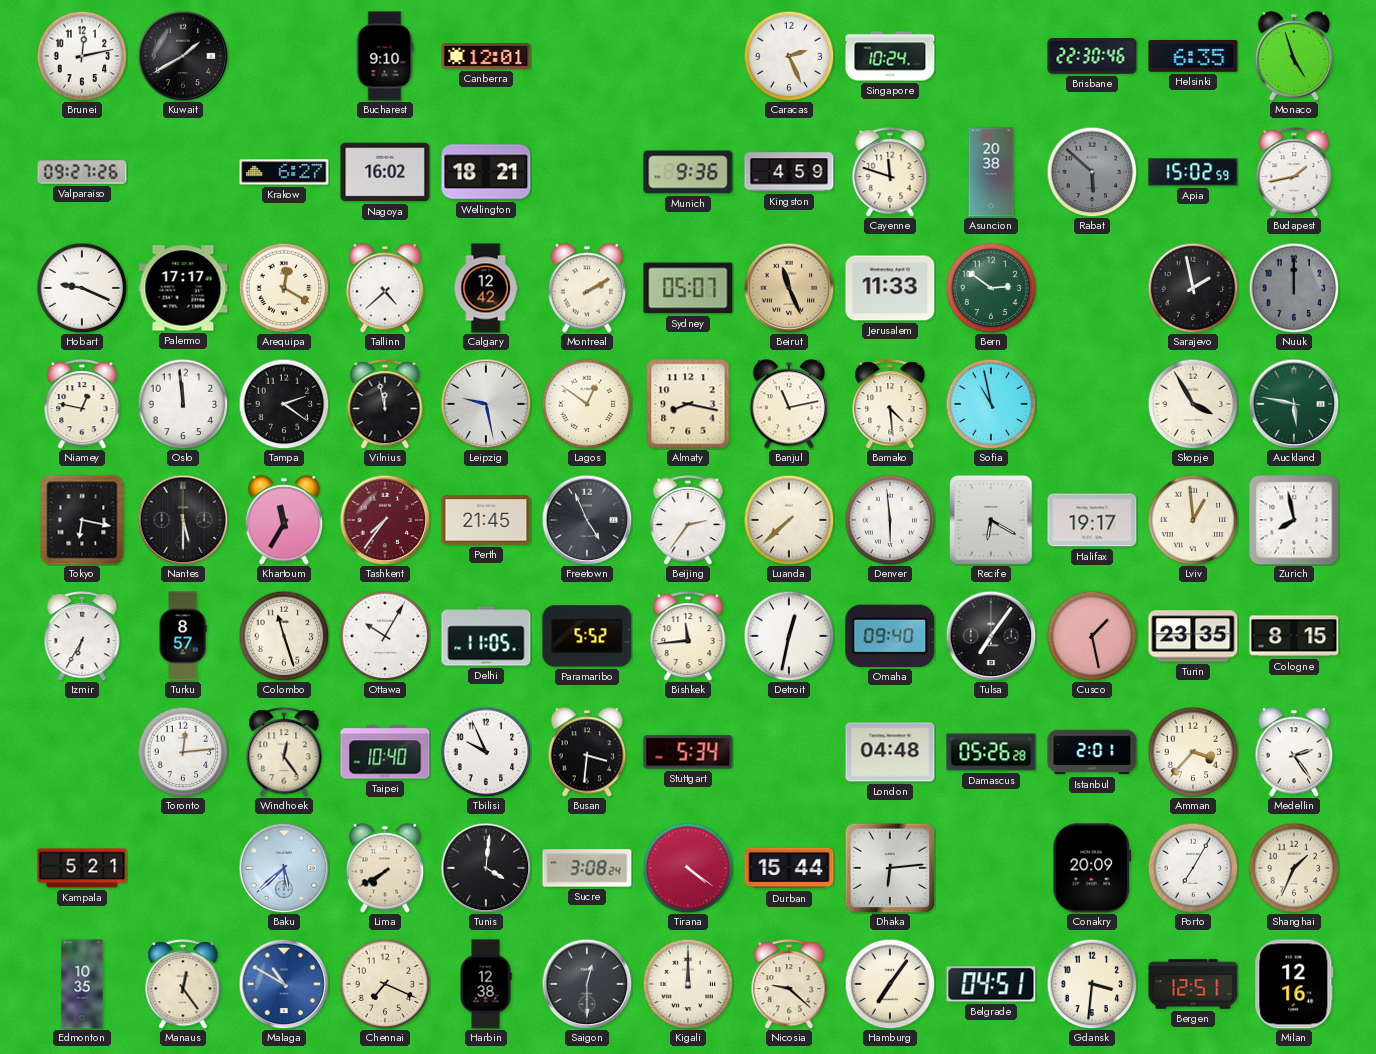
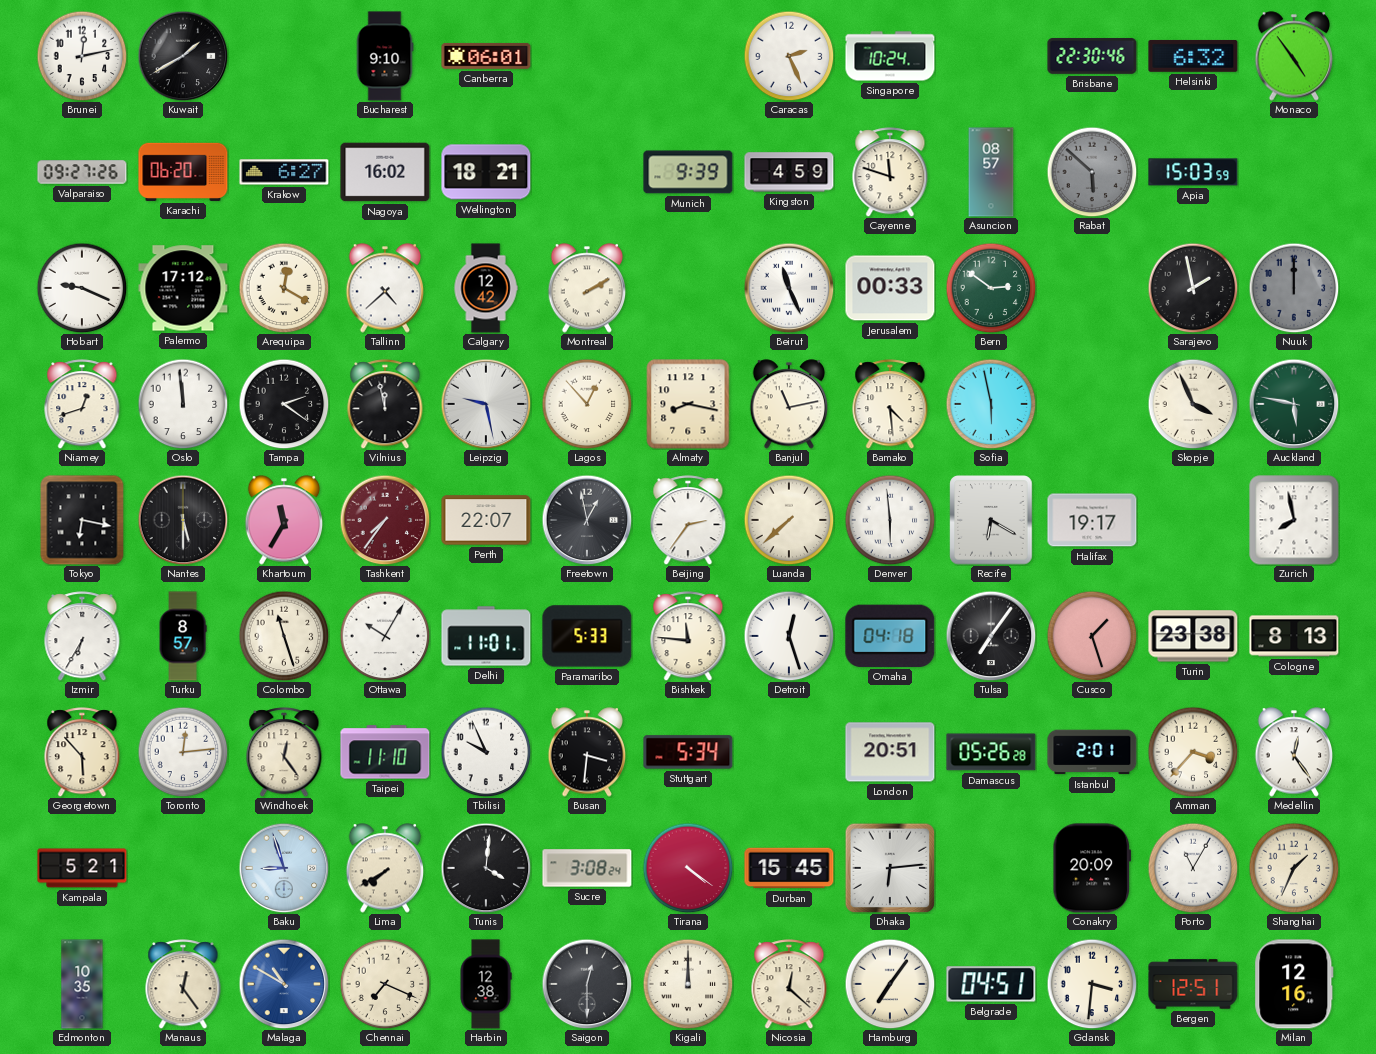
Canberra: 12:01 -> 06:01 (486, 56)
Helsinki: 6:35 -> 6:32 (1193, 56)
Monaco: 4:57 -> 4:54 (1294, 56)
Karachi: none -> 06:20 (183, 172)
Munich: 9:36 -> 9:39 (688, 172)
Asuncion: 20:38 -> 08:57 (991, 172)
Apia: 15:02 -> 15:03 (1193, 172)
Budapest: 1:43 -> none (1294, 172)
Palermo: 17:17 -> 17:12 (183, 288)
Sydney: 05:07 -> none (688, 288)
Beirut dial: champagne -> white (789, 288)
Jerusalem: 11:33 -> 00:33 (890, 288)
Niamey: 12:47 -> 12:42 (82, 404)
Lagos: 12:51 -> 12:53 (587, 404)
Sofia: 10:58 -> 5:58 (991, 404)
Skopje: 3:55 -> 3:56 (1193, 404)
Perth: 21:45 -> 22:07 (486, 520)
Freetown: 4:56 -> 12:58 (587, 520)
Lviv: 12:59 -> none (1193, 520)
Delhi: 11:05 -> 11:01 (486, 636)
Paramaribo: 5:52 -> 5:33 (587, 636)
Bishkek: 11:44 -> 11:46 (688, 636)
Detroit: 12:32 -> 12:27 (789, 636)
Omaha: 09:40 -> 04:18 (890, 636)
Cusco: 1:28 -> 1:27 (1092, 636)
Turin: 23:35 -> 23:38 (1193, 636)
Cologne: 8:15 -> 8:13 (1294, 636)
Georgetown: none -> 5:53 (82, 752)
Taipei: 10:40 -> 11:10 (385, 752)
London: 04:48 -> 20:51 (890, 752)
Medellin: 2:24 -> 12:24 (1294, 752)
Baku: 5:38 -> 8:57 (284, 868)
Durban: 15:44 -> 15:45 (789, 868)
Porto: 7:05 -> 11:05 (1193, 868)
Nicosia: 9:22 -> 12:22 (789, 984)
